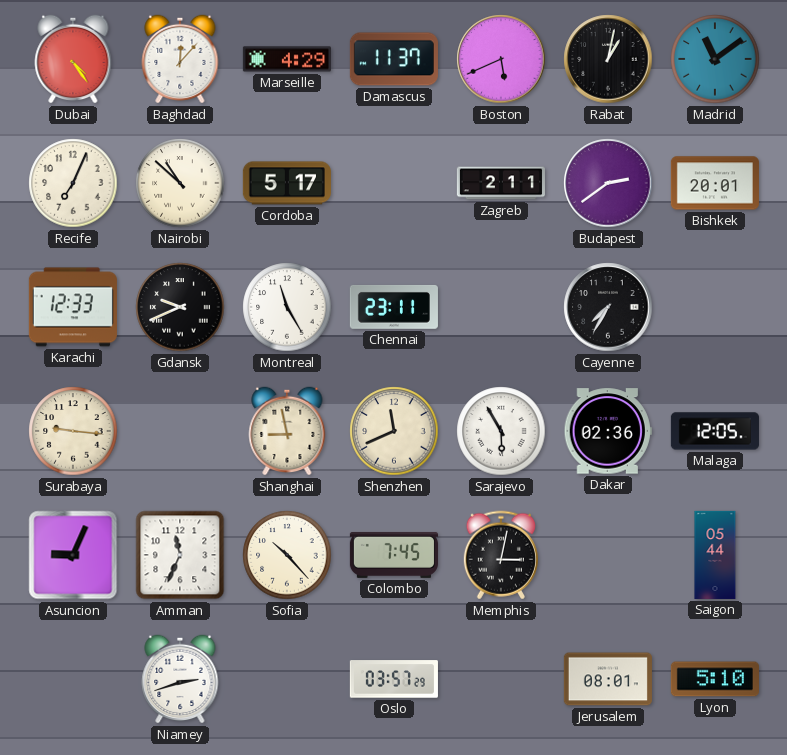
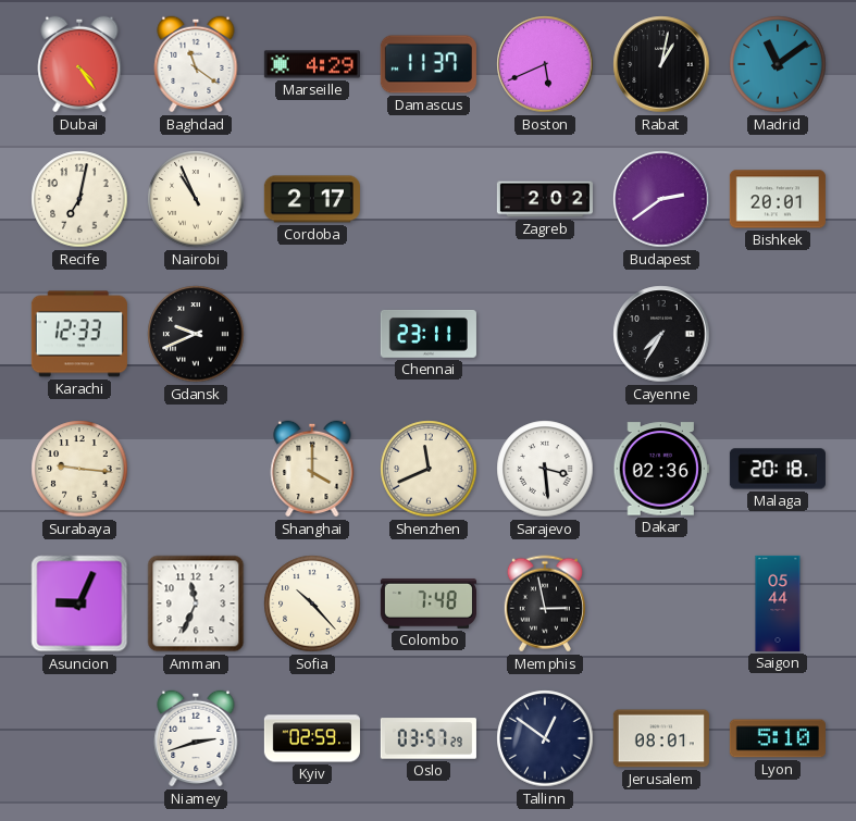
Baghdad: 12:07 -> 11:21 (196, 64)
Recife: 7:04 -> 7:02 (79, 199)
Nairobi: 10:52 -> 10:56 (196, 199)
Cordoba: 5:17 -> 2:17 (312, 199)
Zagreb: 2:11 -> 2:02 (545, 199)
Montreal: 11:25 -> none (287, 307)
Shanghai: 8:58 -> 4:00 (312, 469)
Sarajevo: 5:55 -> 3:29 (545, 469)
Malaga: 12:05 -> 20:18 (778, 469)
Colombo: 7:45 -> 7:48 (429, 604)
Memphis: 3:02 -> 2:58 (545, 604)
Kyiv: none -> 02:59 (312, 738)
Tallinn: none -> 12:51 (545, 738)
